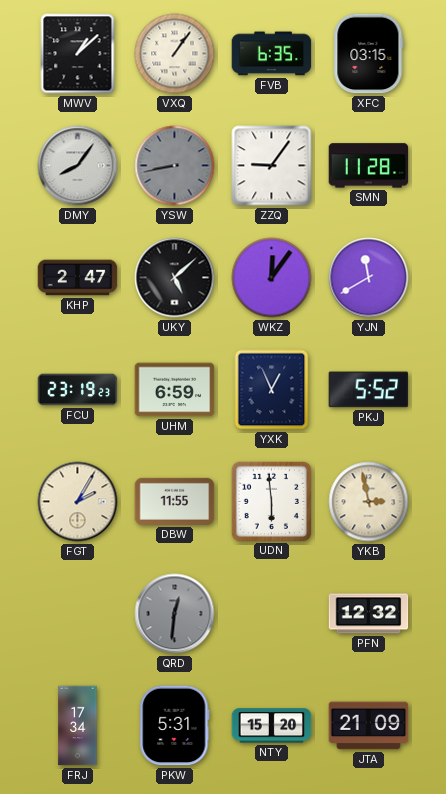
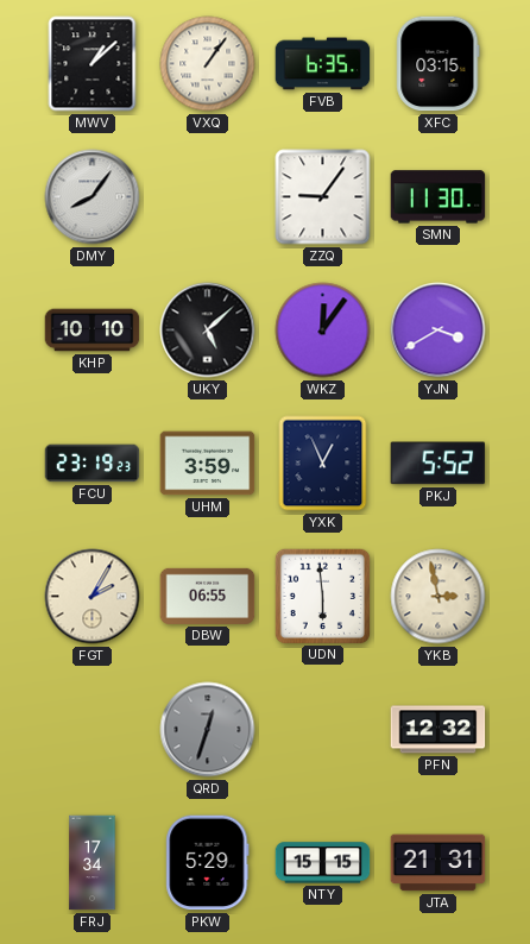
YSW: 8:43 -> none (175, 166)
SMN: 11:28 -> 11:30 (438, 197)
KHP: 2:47 -> 10:10 (93, 331)
YJN: 11:40 -> 3:40 (438, 331)
UHM: 6:59 -> 3:59 (208, 464)
DBW: 11:55 -> 06:55 (208, 596)
QRD: 12:31 -> 12:33 (208, 730)
PKW: 5:31 -> 5:29 (208, 863)
NTY: 15:20 -> 15:15 (323, 863)
JTA: 21:09 -> 21:31 (438, 863)
